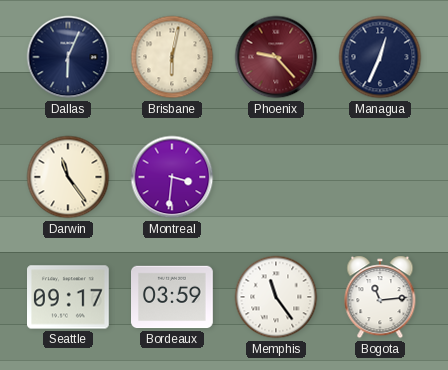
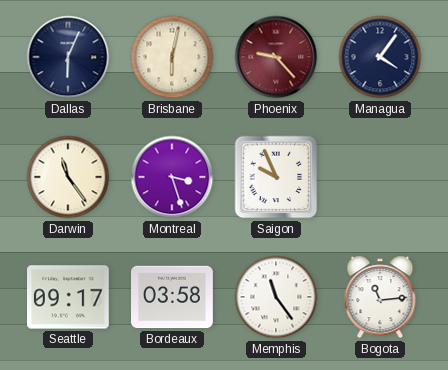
Managua: 12:34 -> 4:06 (380, 57)
Montreal: 3:31 -> 3:27 (172, 177)
Saigon: none -> 9:56 (276, 177)
Bordeaux: 03:59 -> 03:58 (173, 297)
